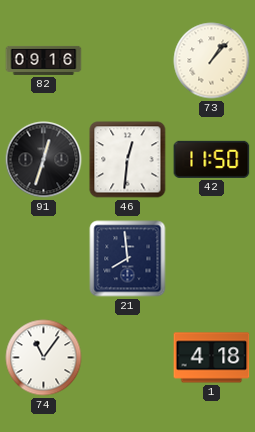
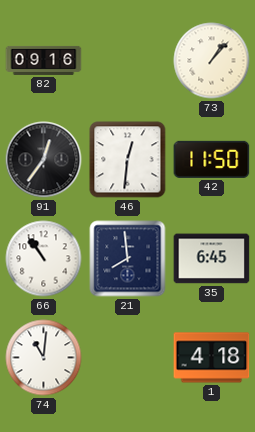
91: 12:33 -> 12:36 (44, 160)
66: none -> 10:54 (44, 259)
35: none -> 6:45 (212, 259)
74: 11:06 -> 11:01 (44, 358)
